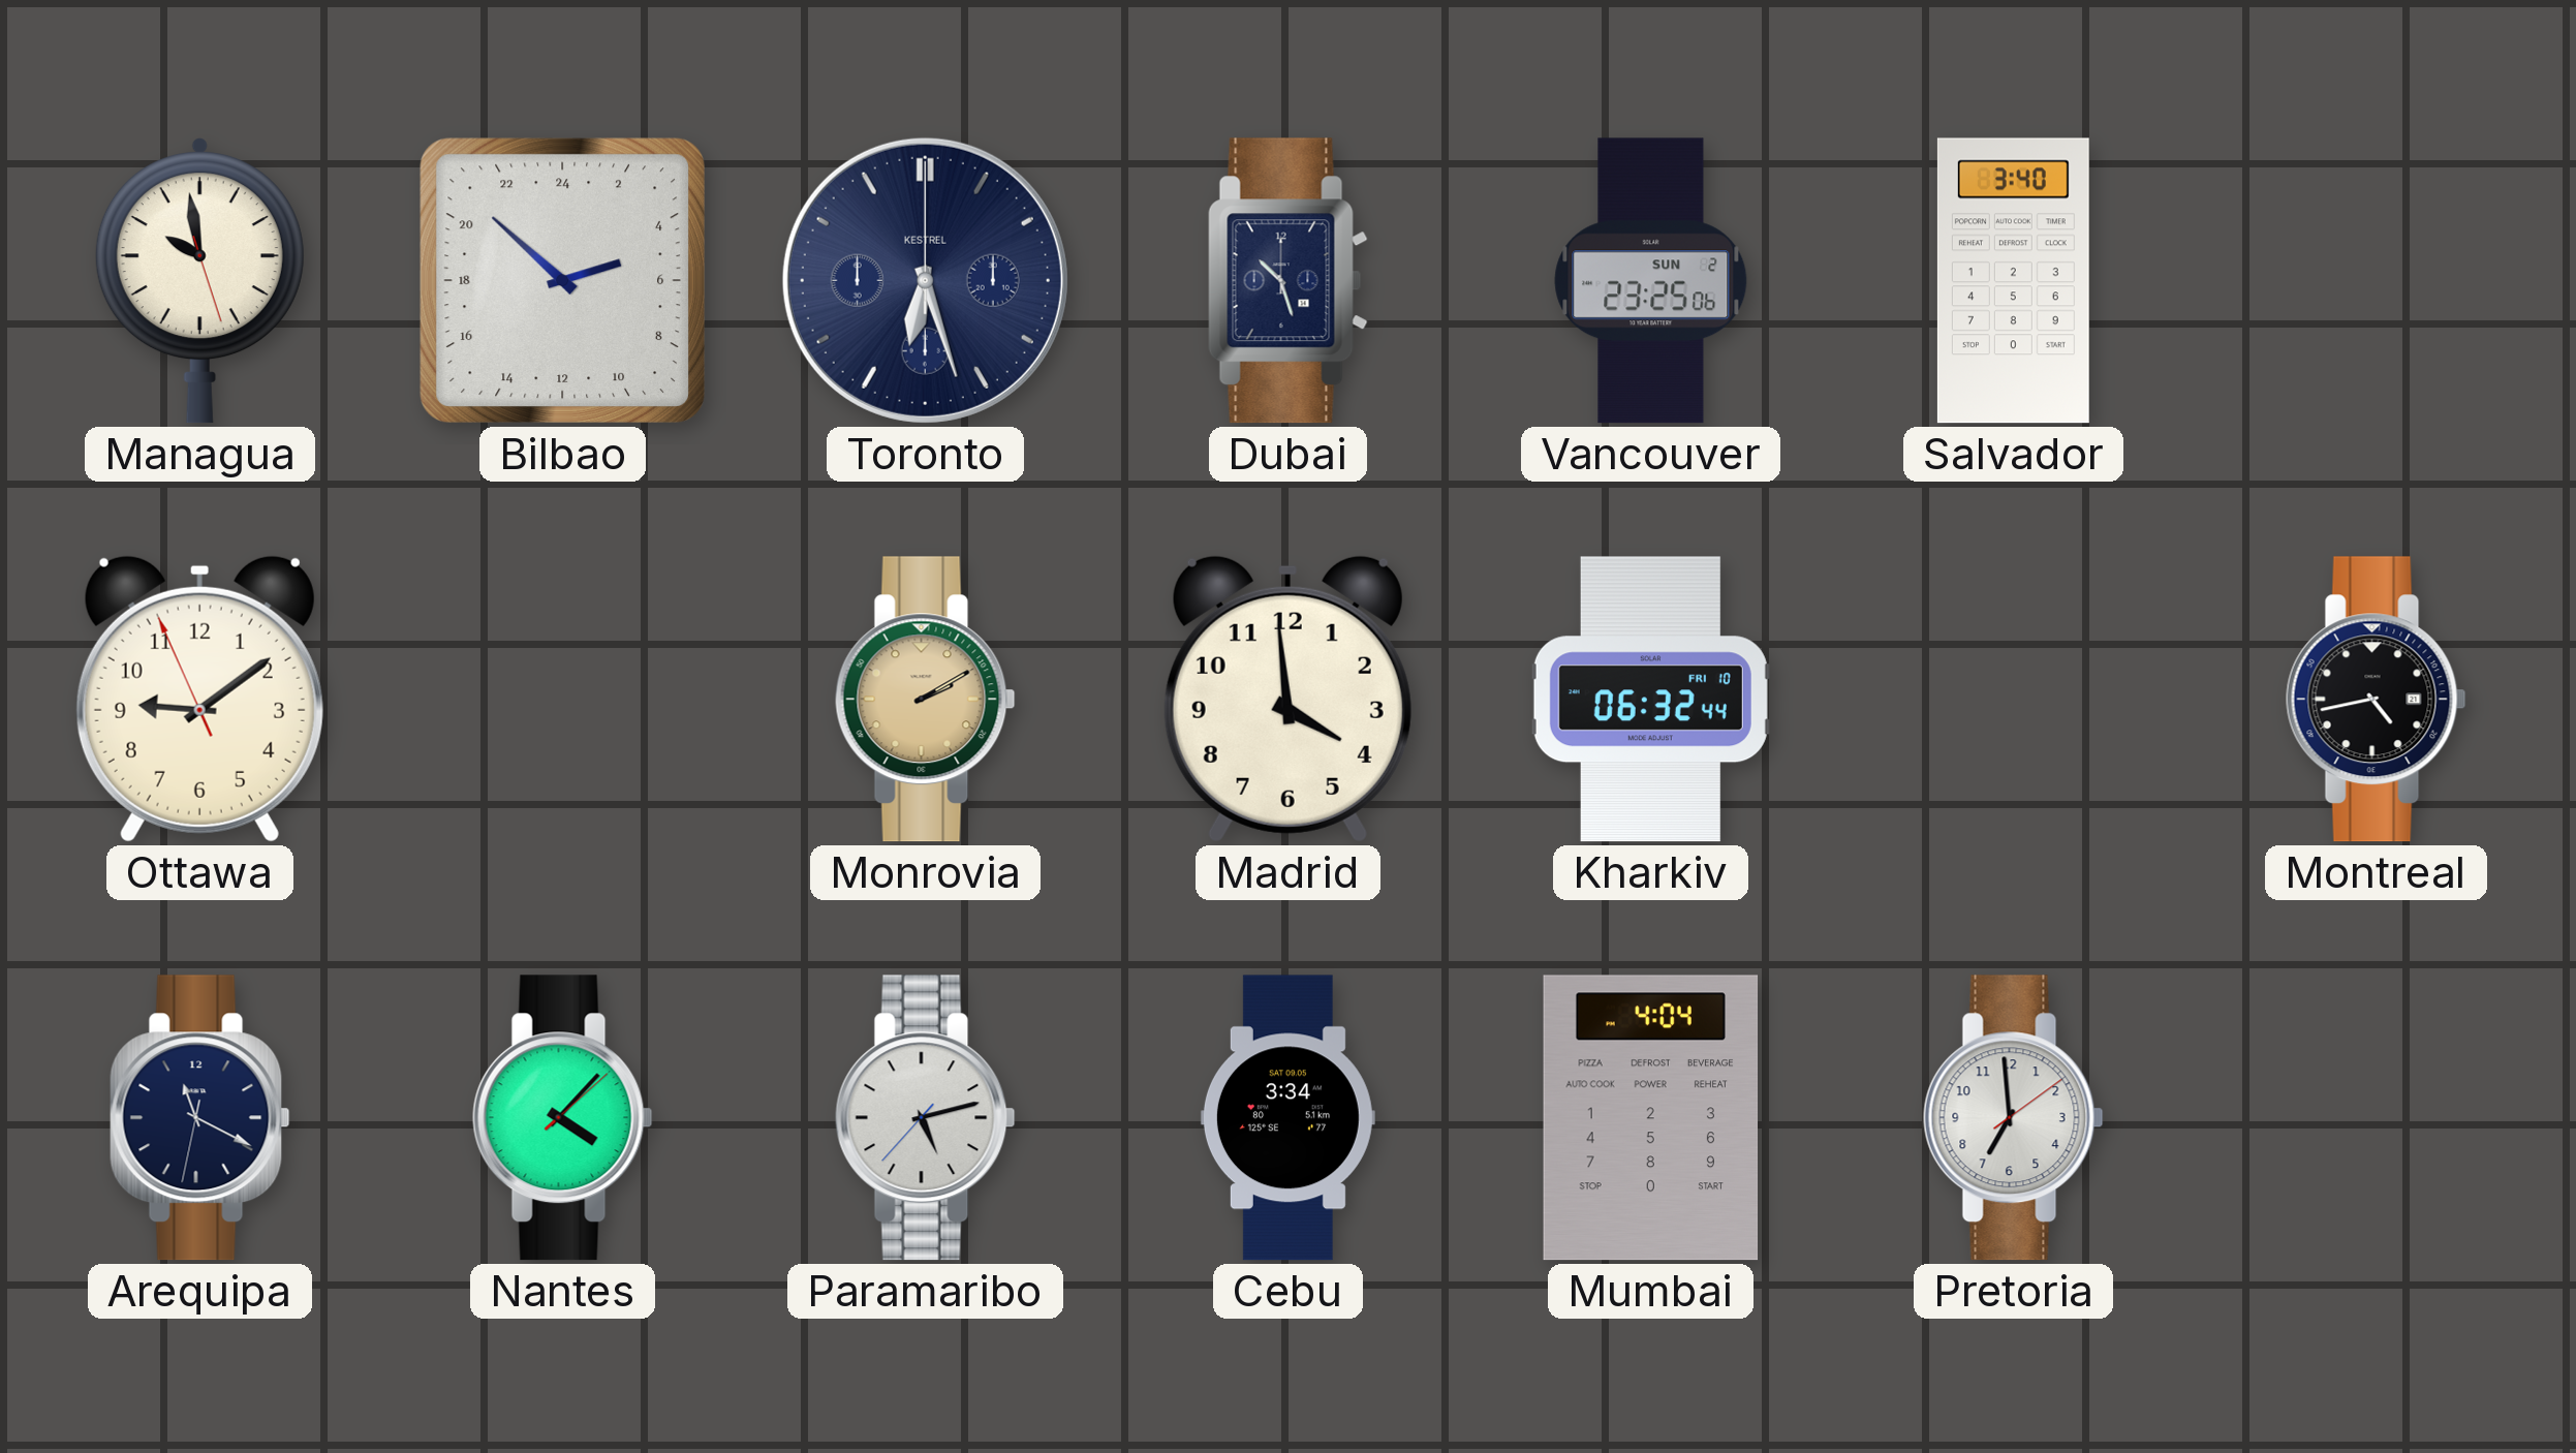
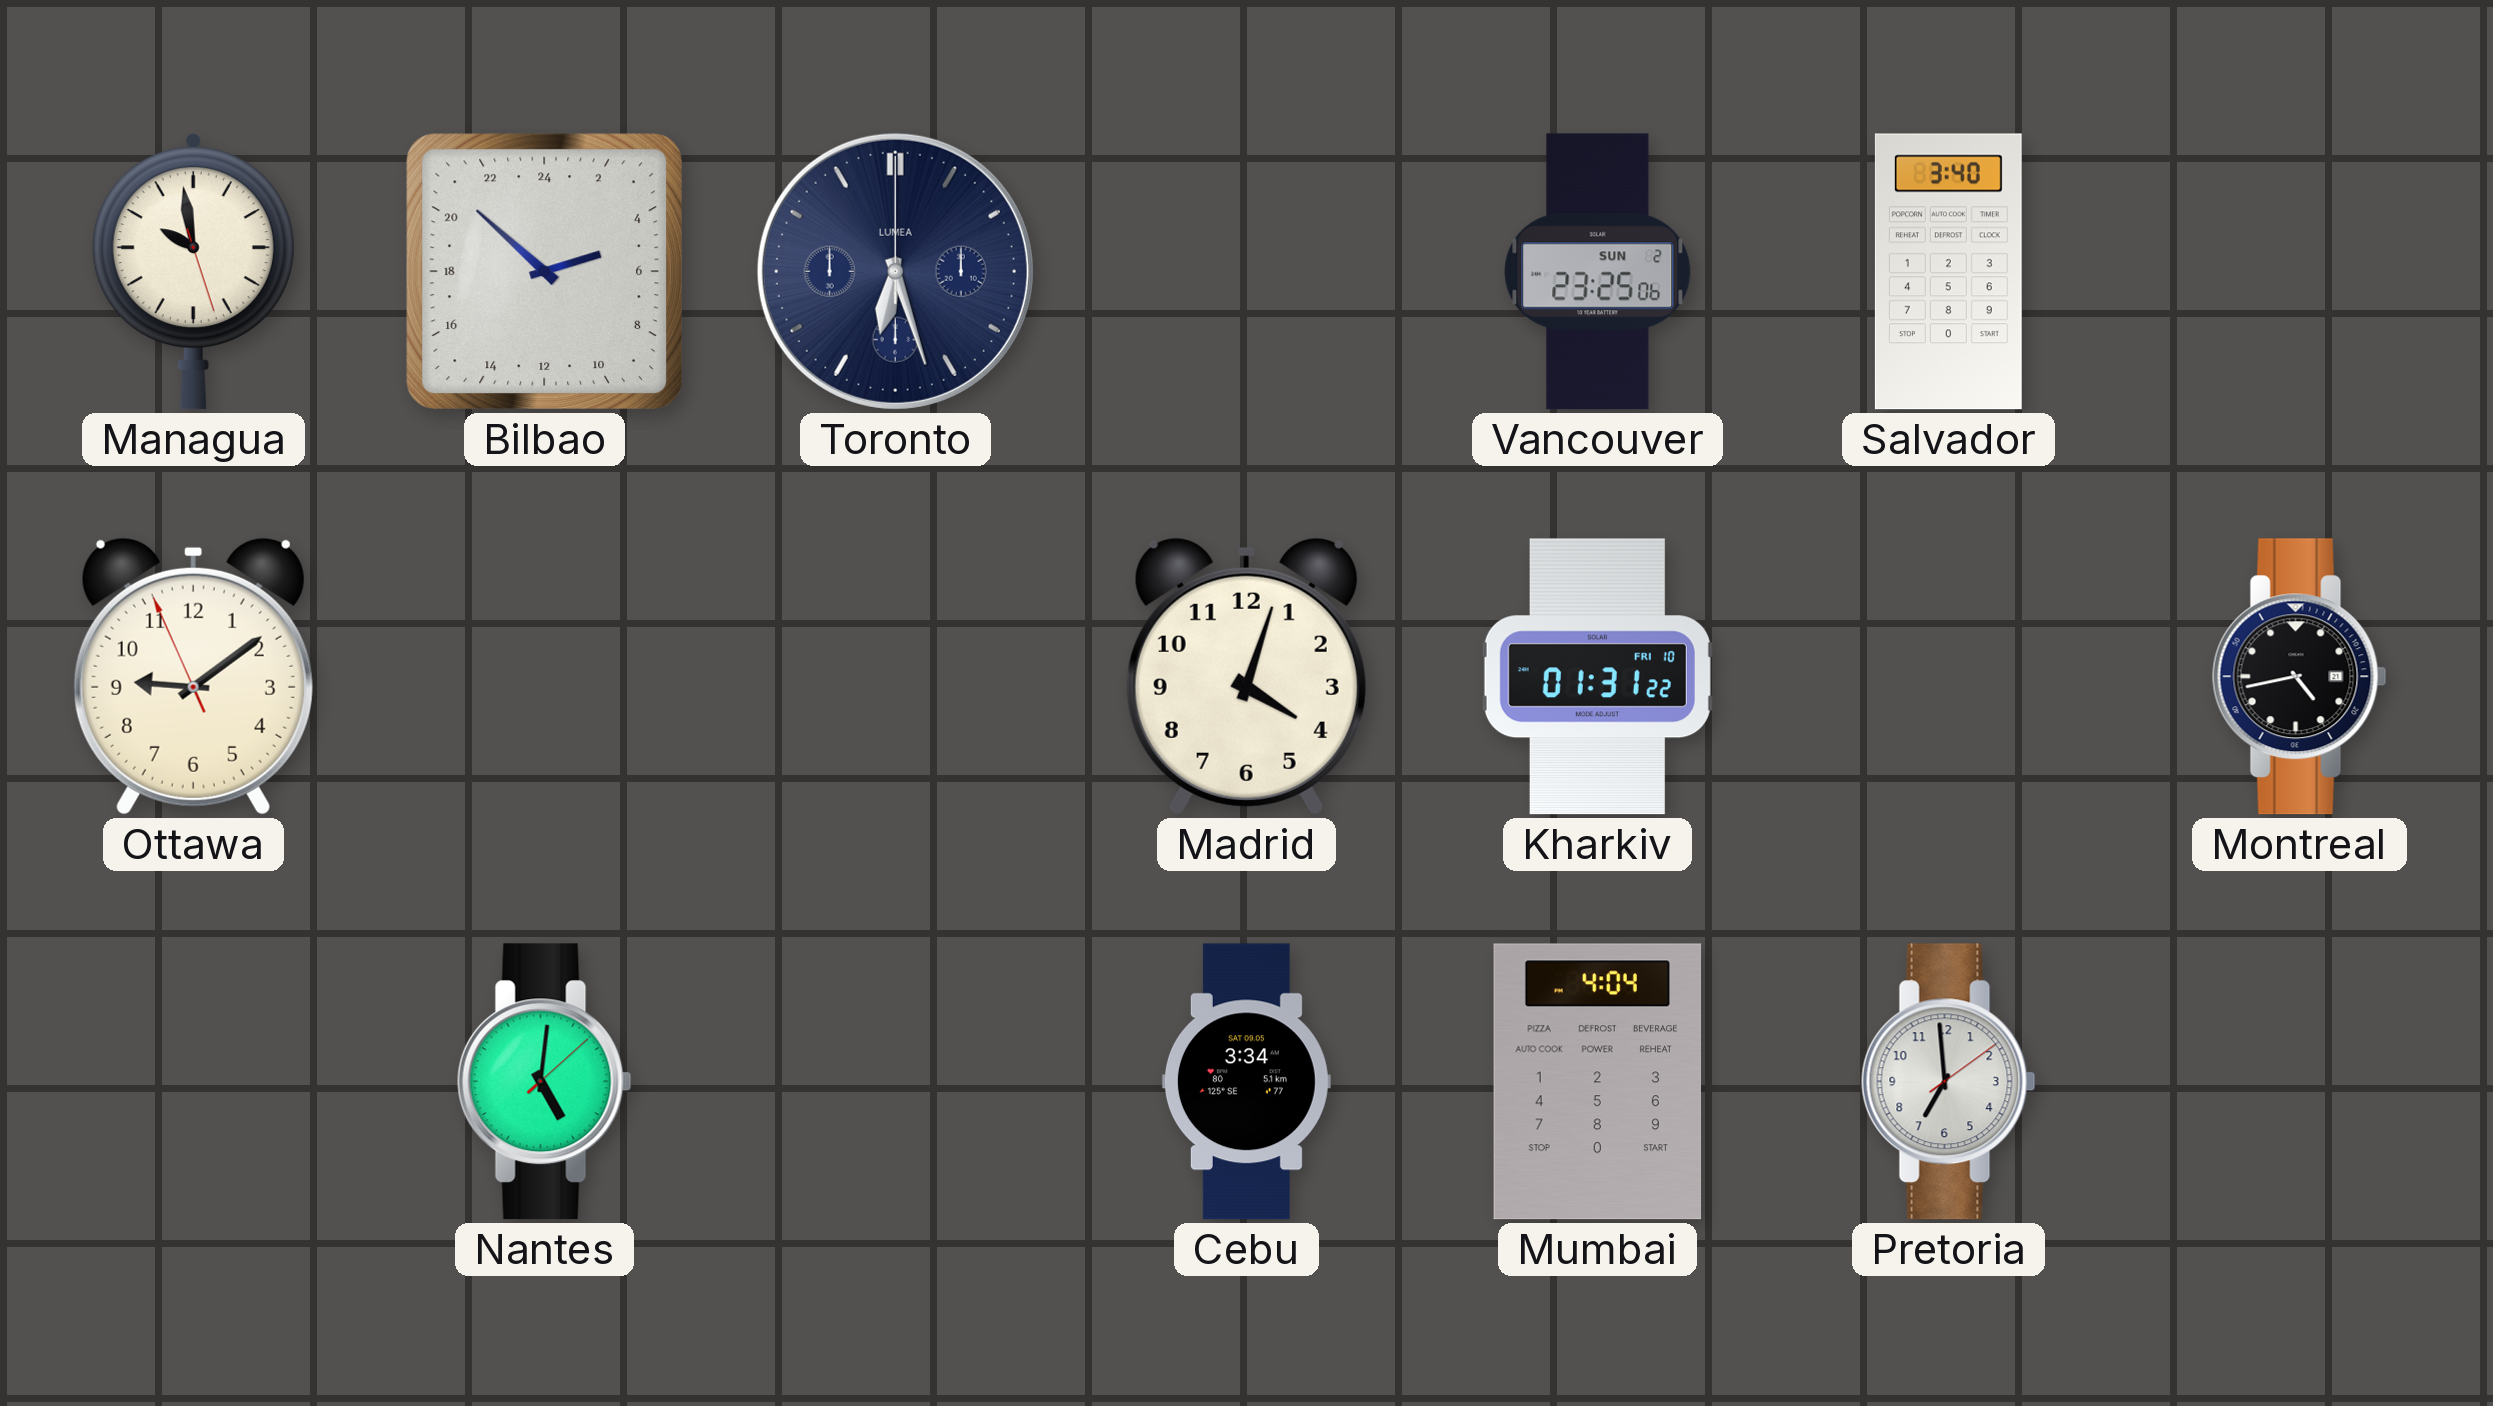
Toronto brand: KESTREL -> LUMEA (895, 271)
Dubai: 10:27 -> none (1287, 281)
Monrovia: 2:10 -> none (925, 700)
Madrid: 3:59 -> 4:03 (1246, 676)
Kharkiv: 06:32 -> 01:31 (1597, 677)
Arequipa: 11:19 -> none (199, 1118)
Nantes: 4:07 -> 5:01 (544, 1082)
Paramaribo: 5:12 -> none (925, 1118)
